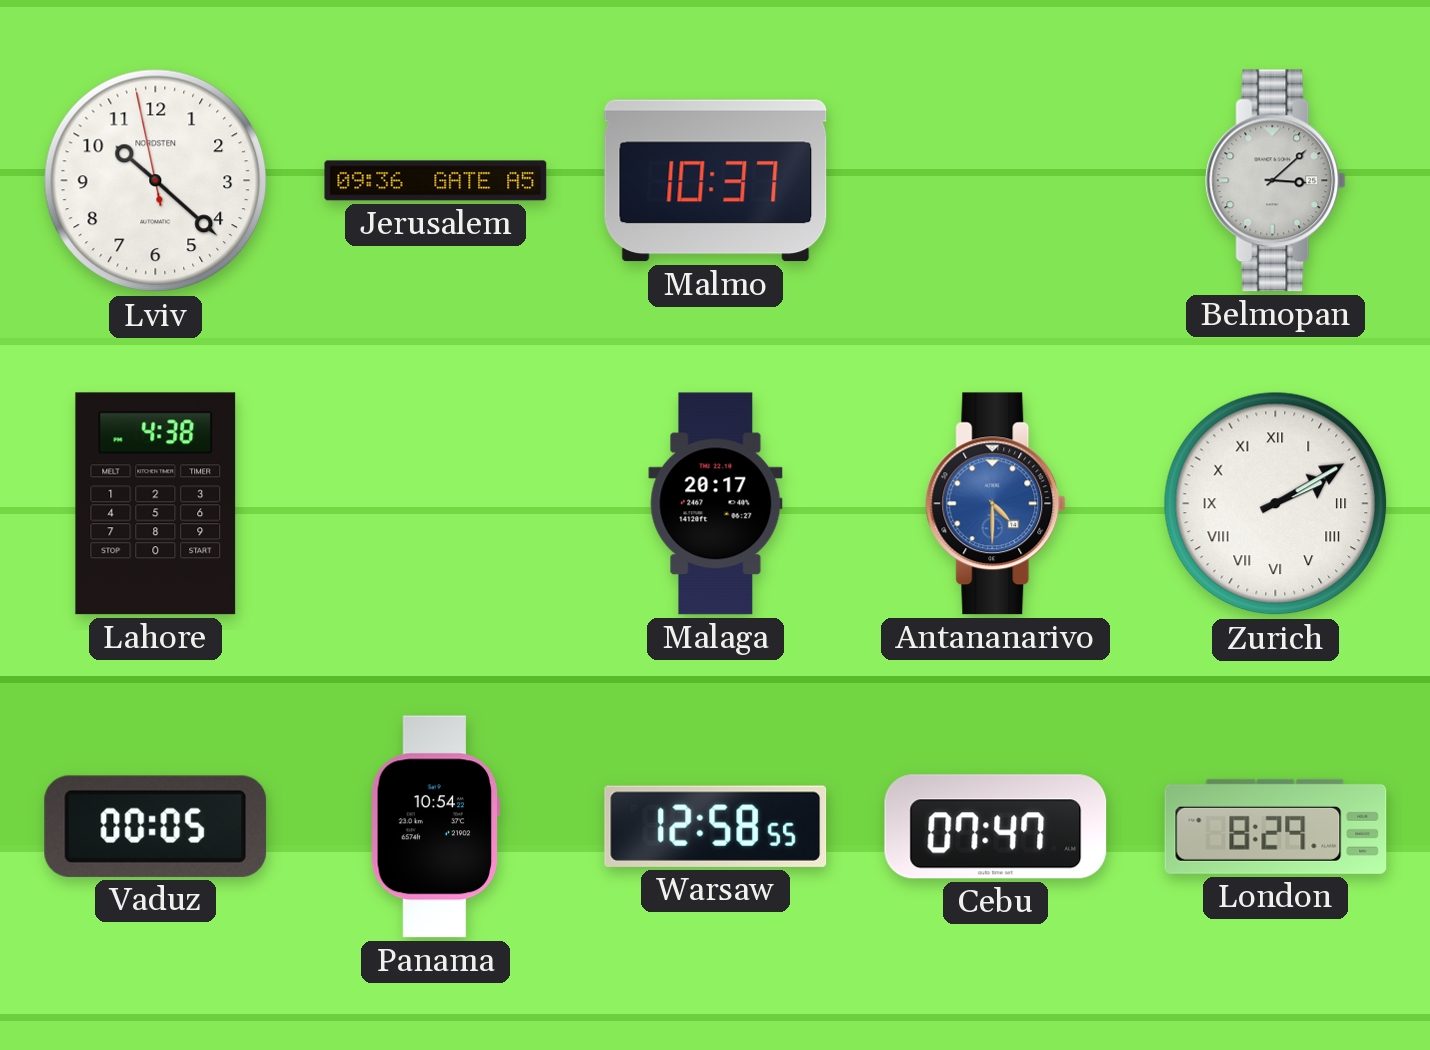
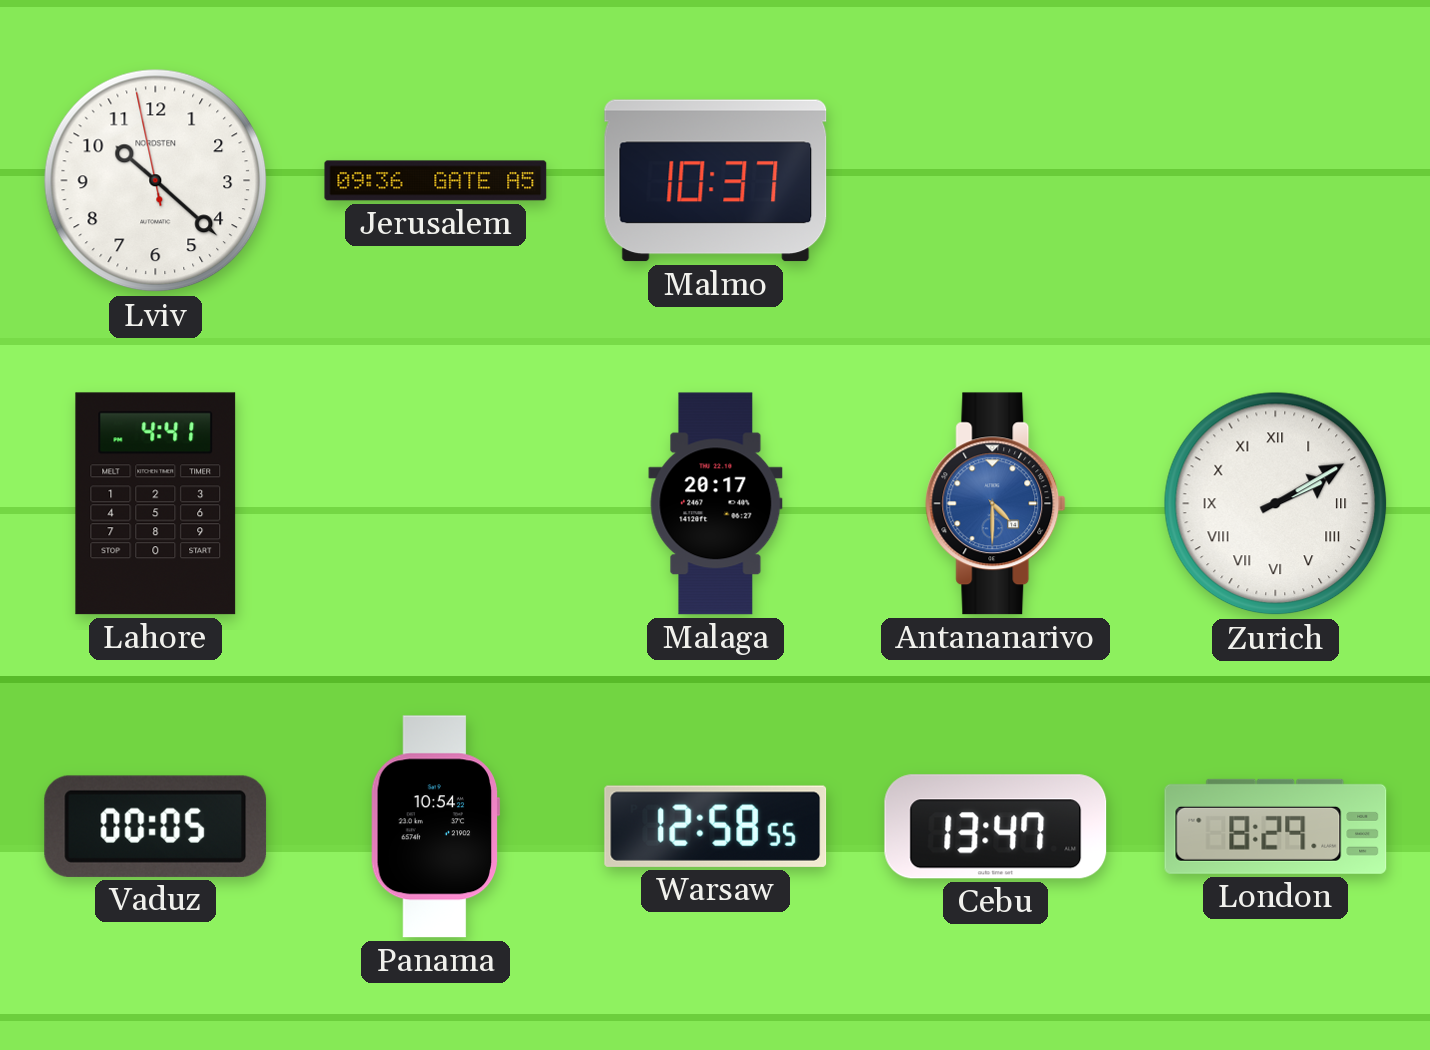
Belmopan: 3:08 -> none (1276, 181)
Lahore: 4:38 -> 4:41 (156, 504)
Cebu: 07:47 -> 13:47 (996, 827)
